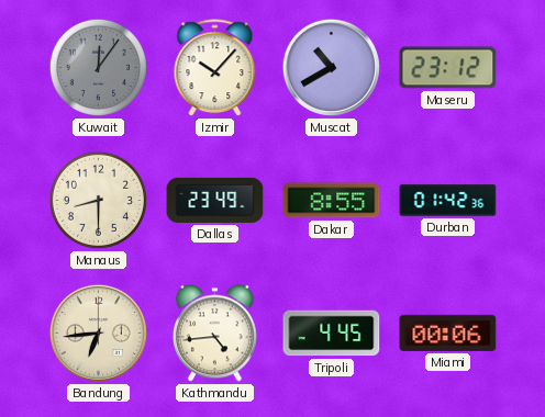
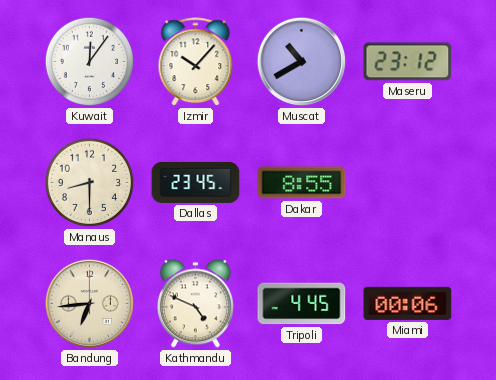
Kuwait dial: grey -> white (89, 61)
Dallas: 23:49 -> 23:45 (196, 182)
Durban: 01:42 -> none (448, 201)
Kathmandu: 4:44 -> 4:49 (195, 304)
